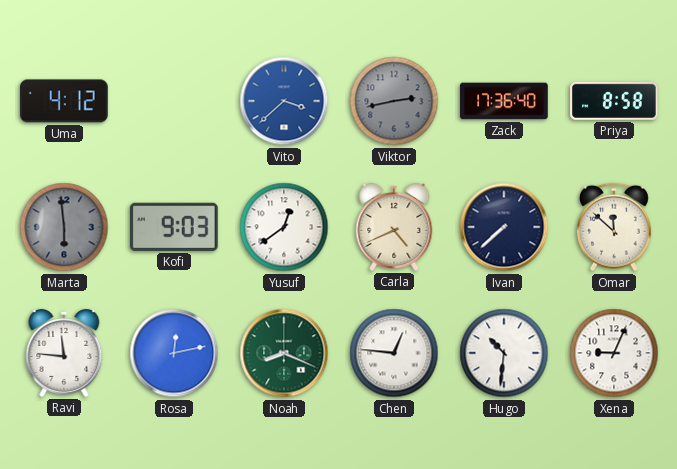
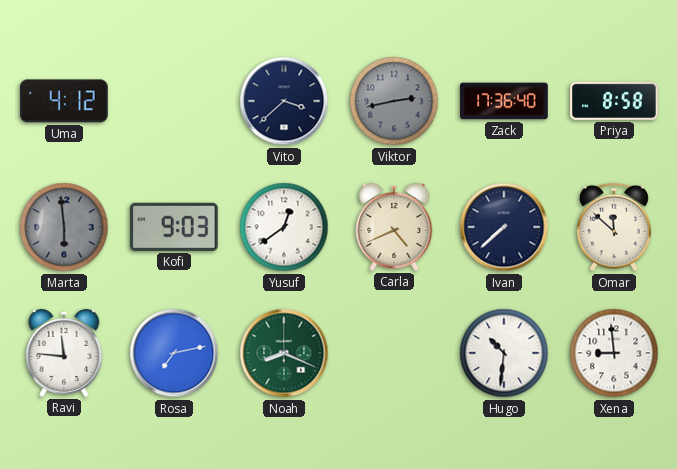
Vito dial: blue -> navy (284, 101)
Rosa: 12:13 -> 7:13 (174, 353)
Chen: 12:46 -> none (394, 353)
Xena: 9:04 -> 8:59 (614, 353)
